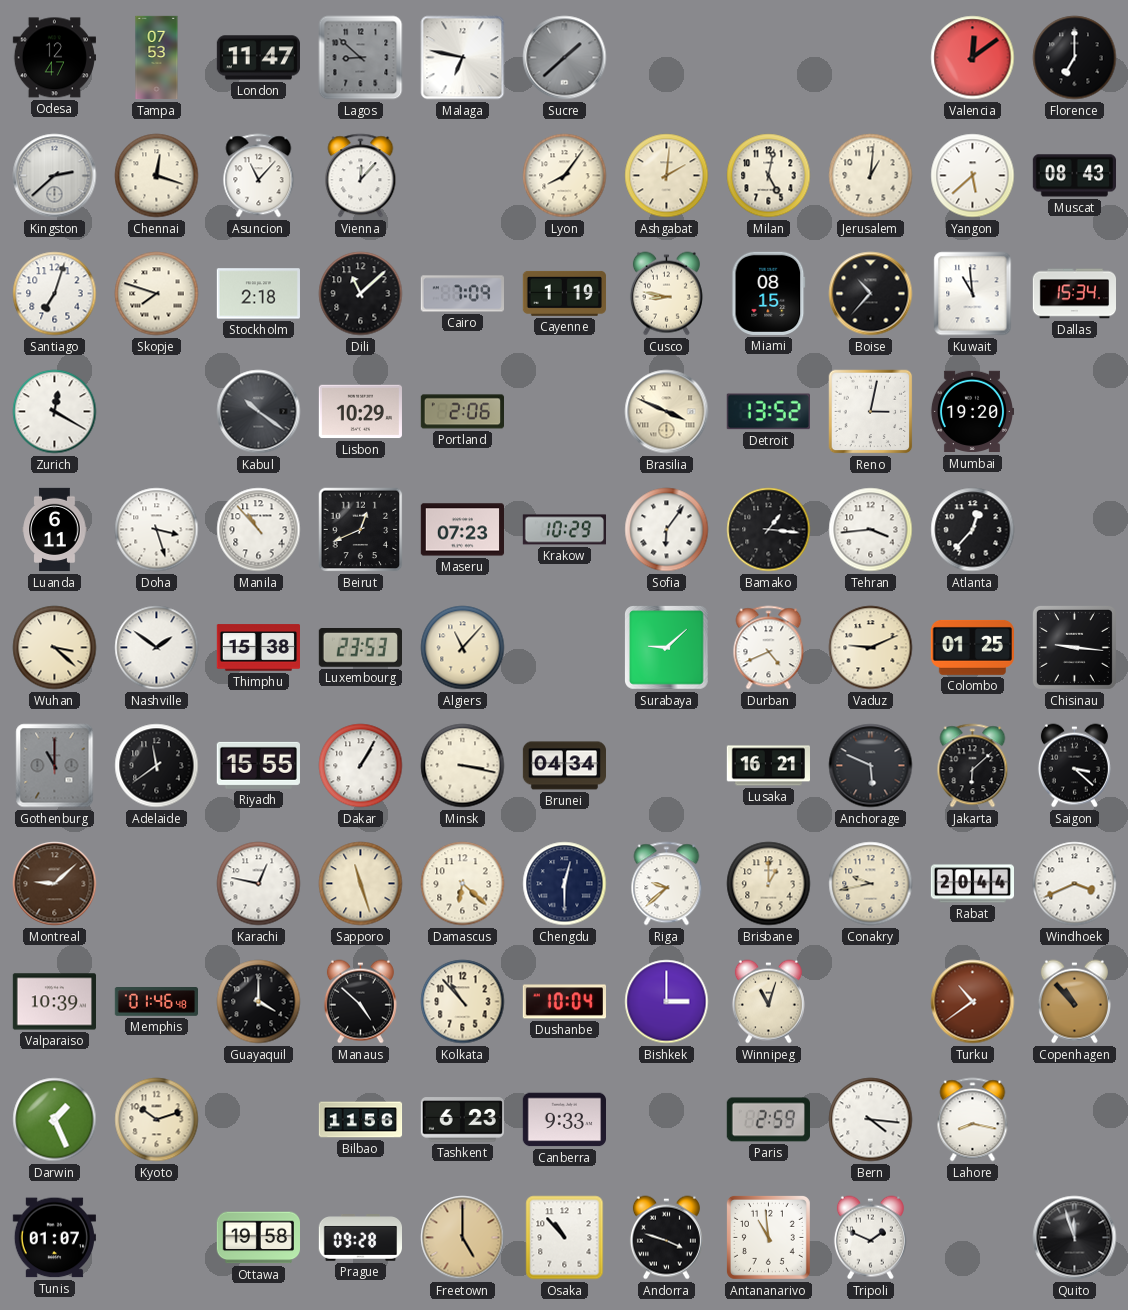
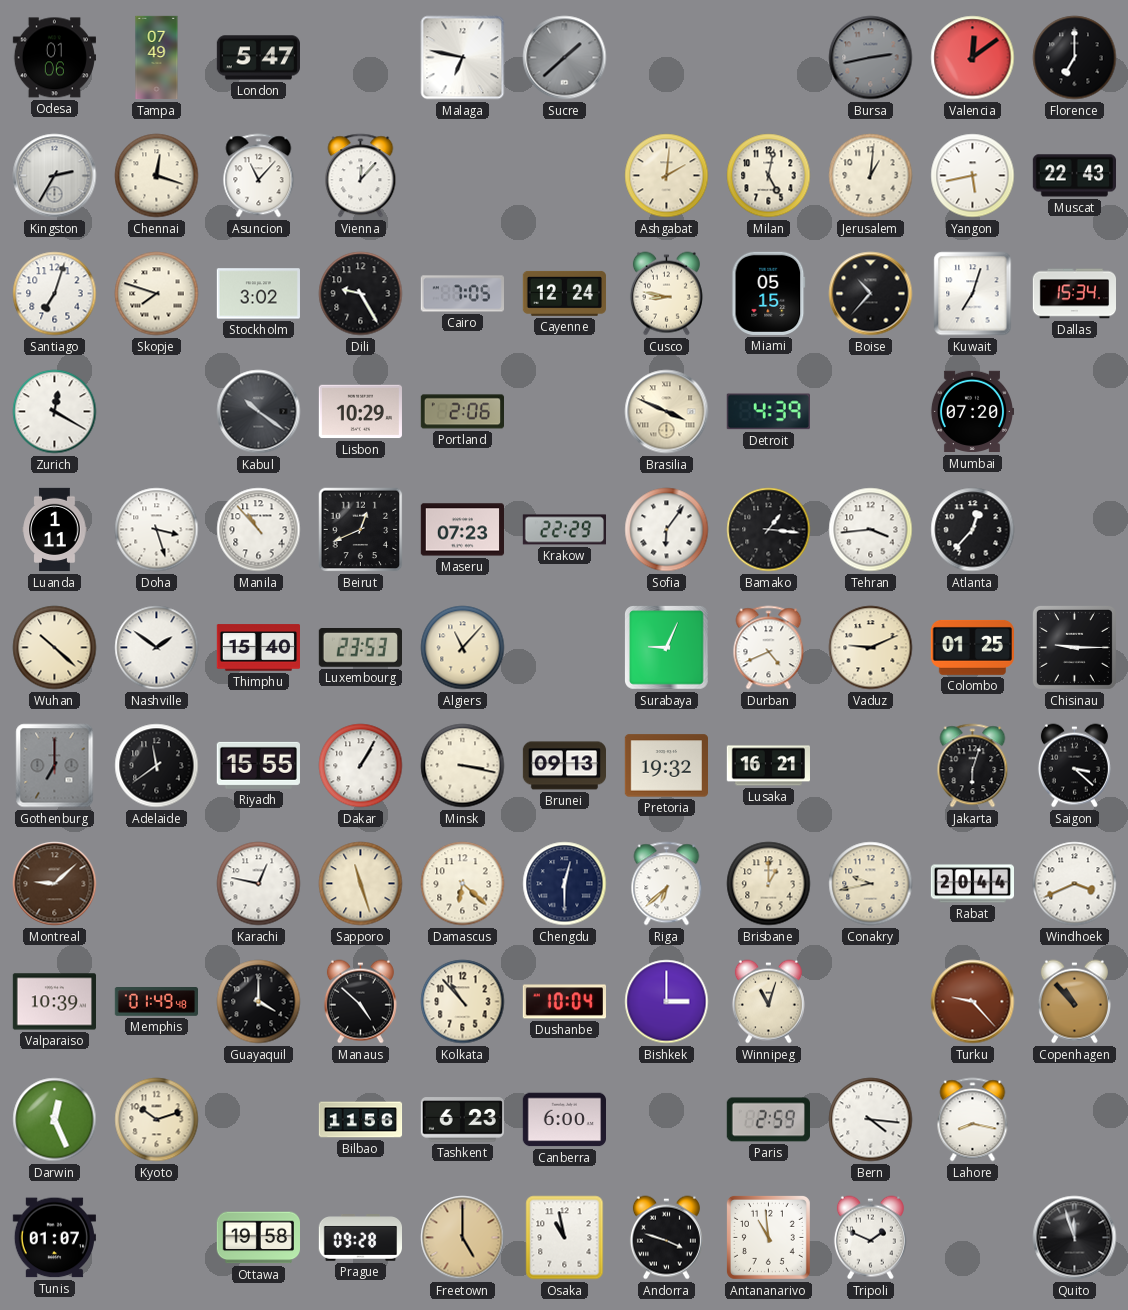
Odesa: 12:47 -> 01:06 (54, 58)
Tampa: 07:53 -> 07:49 (157, 58)
London: 11:47 -> 5:47 (258, 58)
Lagos: 8:52 -> none (361, 58)
Bursa: none -> 2:43 (871, 58)
Kingston: 2:38 -> 2:35 (55, 176)
Lyon: 8:06 -> none (565, 176)
Yangon: 5:38 -> 5:43 (973, 176)
Muscat: 08:43 -> 22:43 (1074, 176)
Stockholm: 2:18 -> 3:02 (258, 294)
Dili: 11:08 -> 9:25 (361, 294)
Cairo: 7:09 -> 7:05 (462, 294)
Cayenne: 1:19 -> 12:24 (564, 293)
Miami: 08:15 -> 05:15 (769, 293)
Kuwait: 10:59 -> 7:03 (973, 294)
Detroit: 13:52 -> 4:39 (768, 412)
Reno: 3:02 -> none (871, 412)
Mumbai: 19:20 -> 07:20 (971, 412)
Luanda: 6:11 -> 1:11 (55, 530)
Krakow: 10:29 -> 22:29 (564, 530)
Wuhan: 3:22 -> 10:22 (55, 648)
Thimphu: 15:38 -> 15:40 (258, 648)
Surabaya: 9:08 -> 9:04 (667, 648)
Chisinau: 9:16 -> 9:15 (1074, 647)
Gothenburg: 11:00 -> 7:00 (55, 766)
Brunei: 04:34 -> 09:13 (565, 766)
Pretoria: none -> 19:32 (666, 766)
Anchorage: 5:49 -> none (871, 766)
Jakarta: 6:08 -> 6:03 (973, 766)
Riga: 9:38 -> 6:38 (667, 884)
Memphis: 01:46 -> 01:49 (156, 1002)
Turku: 10:39 -> 9:23 (973, 1002)
Darwin: 1:26 -> 12:26 (55, 1120)
Canberra: 9:33 -> 6:00 (564, 1120)
Osaka: 10:53 -> 10:58 (565, 1238)
